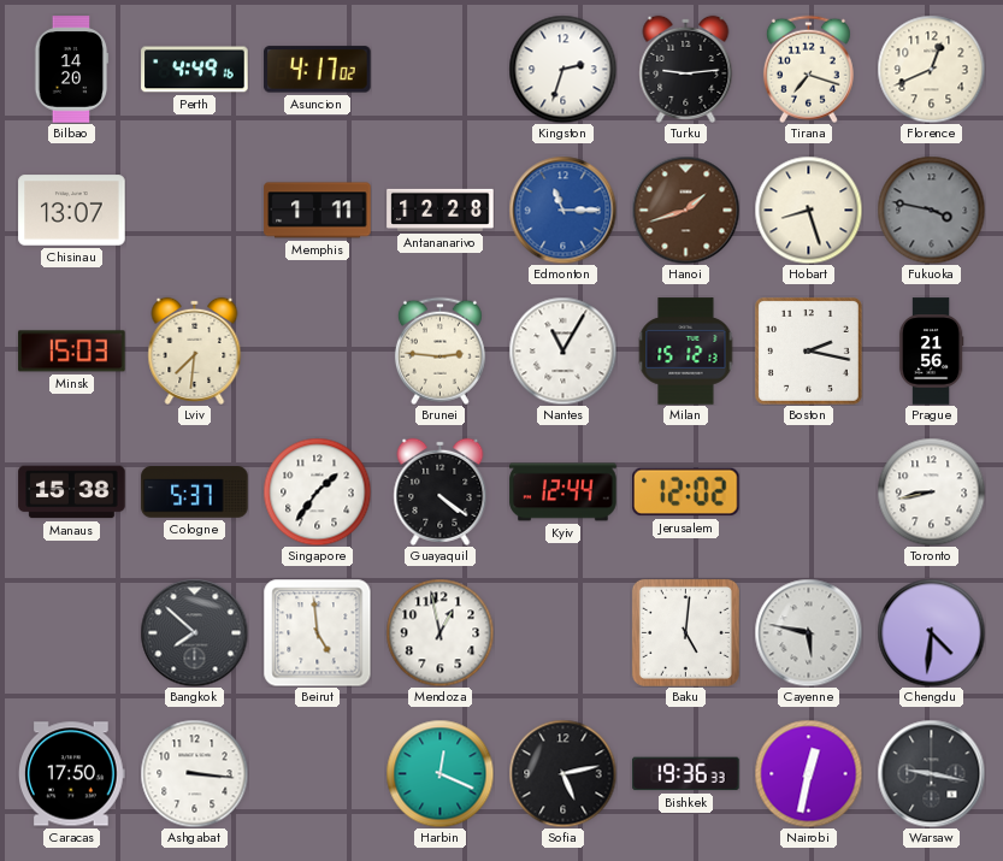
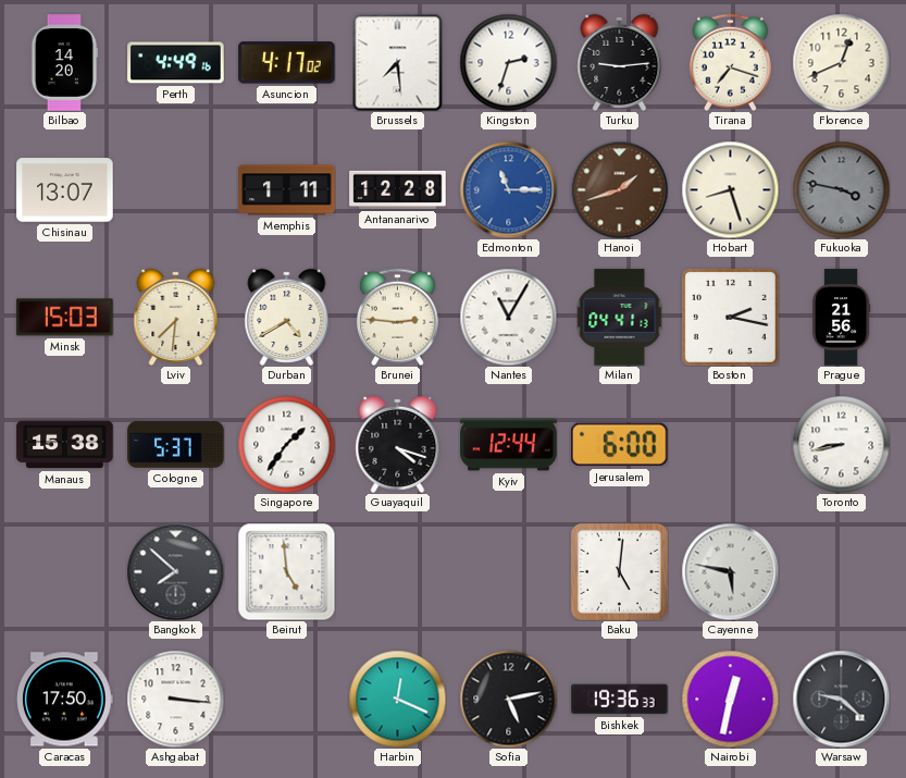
Brussels: none -> 7:29 (398, 62)
Durban: none -> 4:40 (287, 317)
Milan: 15:12 -> 04:41 (620, 318)
Guayaquil: 4:21 -> 4:18 (398, 444)
Jerusalem: 12:02 -> 6:00 (620, 445)
Mendoza: 12:58 -> none (439, 632)
Chengdu: 4:31 -> none (931, 632)
Warsaw: 9:17 -> 9:22 (841, 699)
